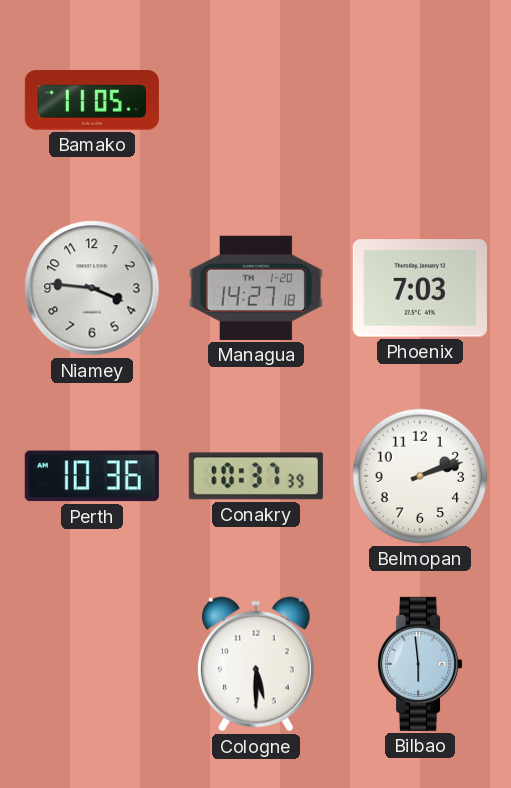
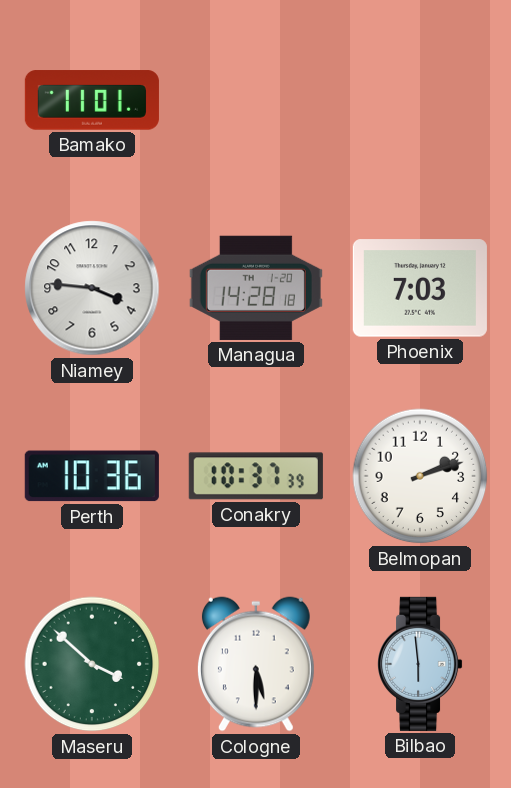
Bamako: 11:05 -> 11:01 (92, 100)
Managua: 14:27 -> 14:28 (256, 288)
Maseru: none -> 3:52 (92, 664)
